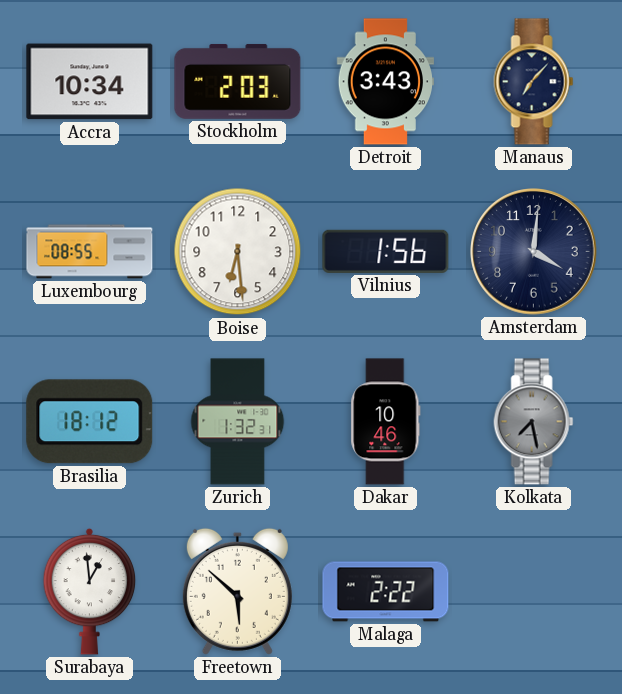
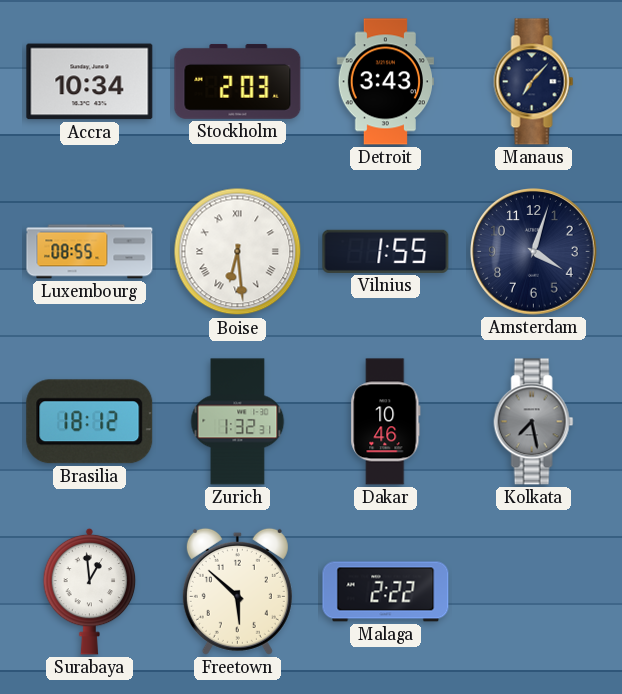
Boise numerals: Arabic -> Roman (238, 252)
Vilnius: 1:56 -> 1:55 (386, 251)
Amsterdam: 4:01 -> 4:03 (534, 252)
